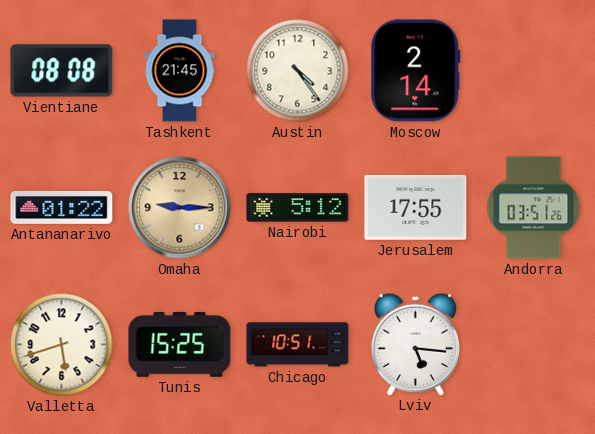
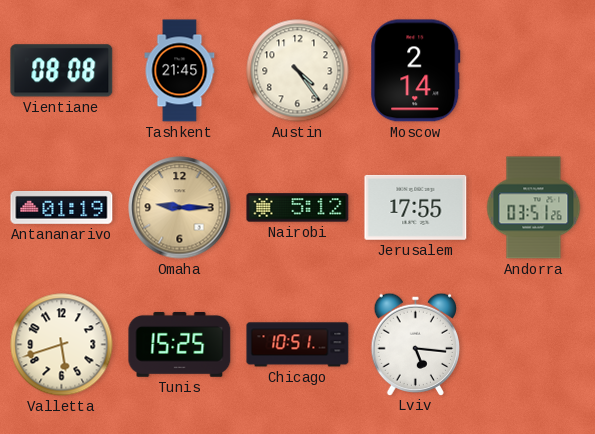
Antananarivo: 01:22 -> 01:19 (62, 207)
